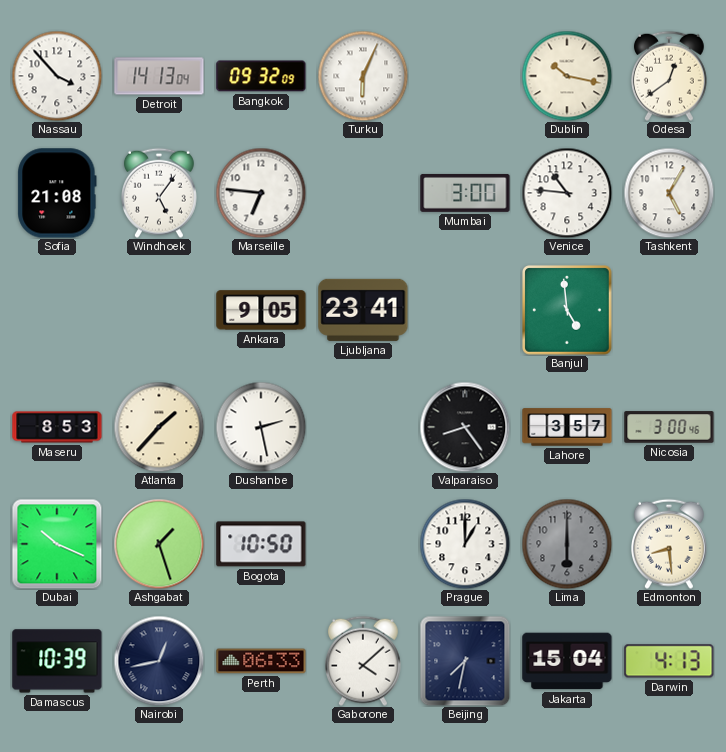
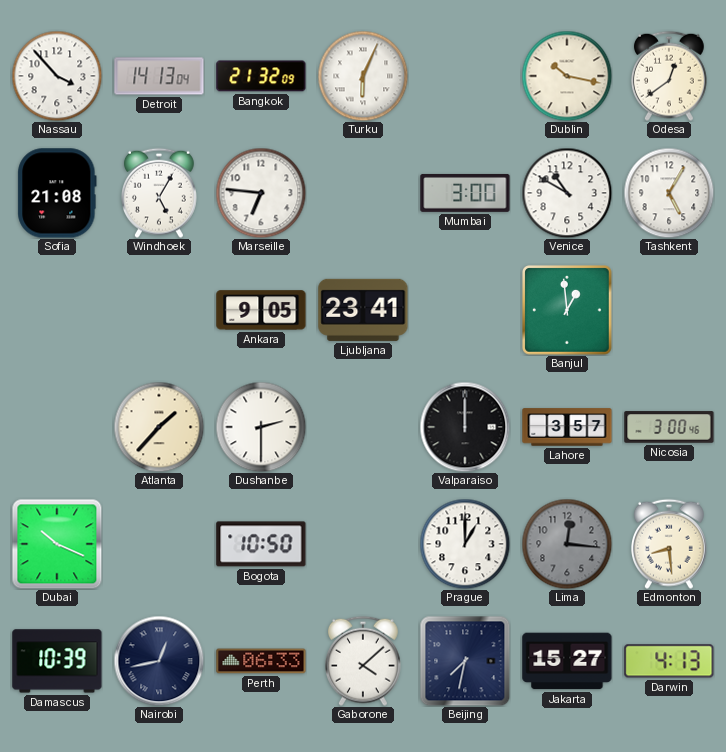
Bangkok: 09:32 -> 21:32 (261, 76)
Windhoek: 5:06 -> 5:05 (159, 193)
Venice: 10:46 -> 10:50 (567, 193)
Banjul: 4:59 -> 12:59 (568, 311)
Maseru: 8:53 -> none (57, 427)
Dushanbe: 2:28 -> 2:30 (261, 427)
Valparaiso: 8:24 -> 12:00 (465, 427)
Ashgabat: 1:27 -> none (159, 544)
Lima: 6:00 -> 12:16 (567, 544)
Jakarta: 15:04 -> 15:27 (567, 661)
